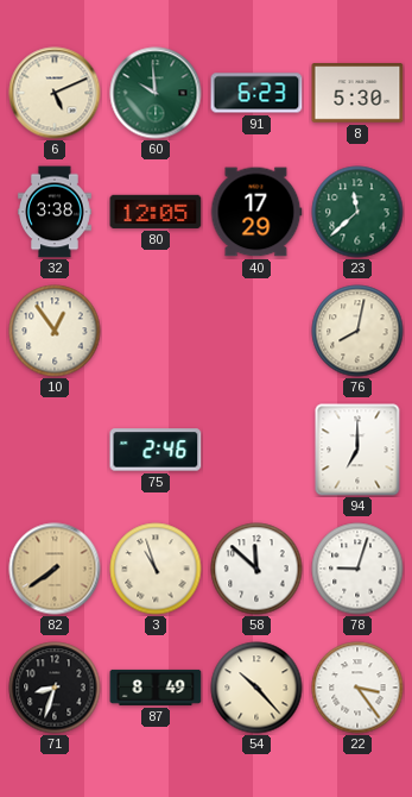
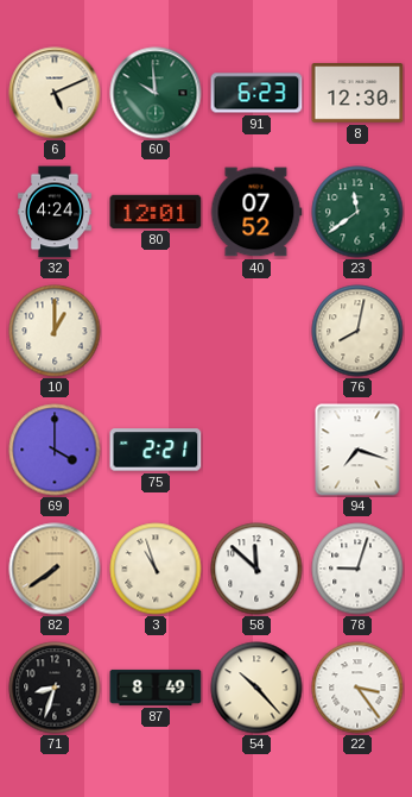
8: 5:30 -> 12:30 (357, 93)
32: 3:38 -> 4:24 (55, 212)
80: 12:05 -> 12:01 (156, 212)
40: 17:29 -> 07:52 (256, 212)
23: 11:38 -> 11:39 (357, 212)
10: 12:54 -> 1:00 (55, 331)
69: none -> 4:00 (55, 450)
75: 2:46 -> 2:21 (156, 450)
94: 7:00 -> 7:18 (357, 450)
